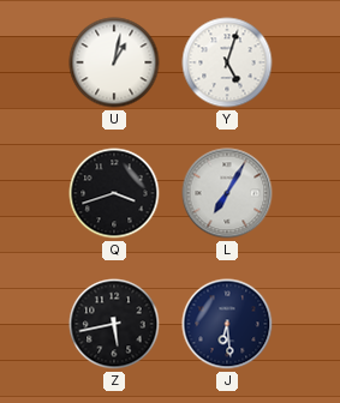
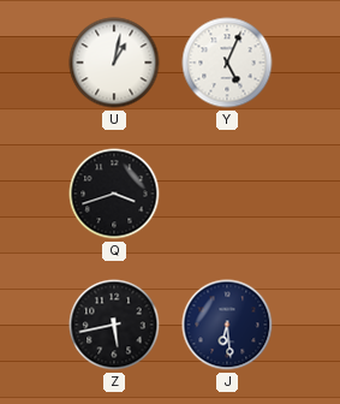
Y: 5:03 -> 5:04 (227, 63)
L: 7:05 -> none (227, 193)
